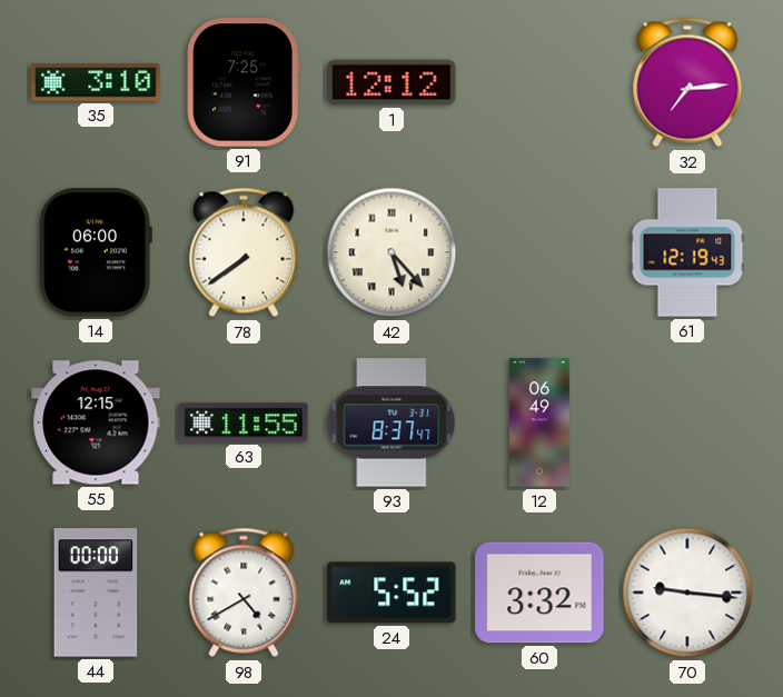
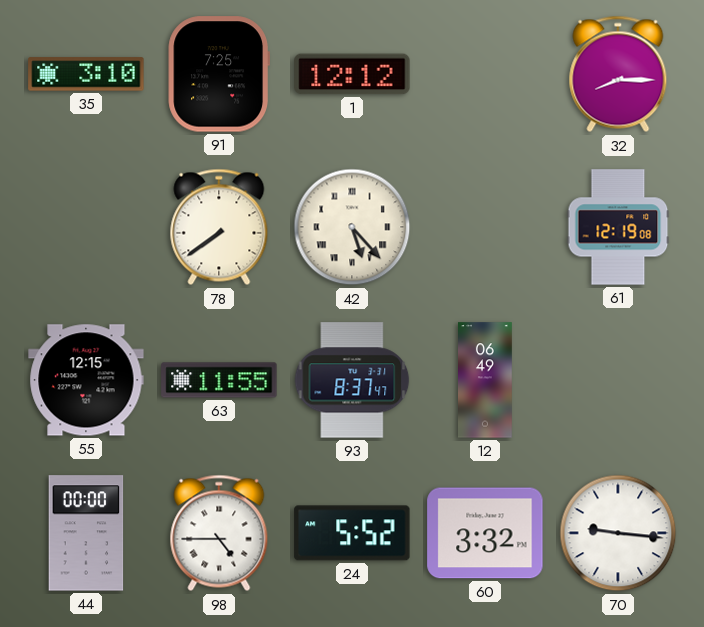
32: 7:14 -> 8:15 (618, 74)
14: 06:00 -> none (96, 252)
61: 12:19:43 -> 12:19:08 (618, 227)
98: 4:40 -> 4:45 (219, 533)
